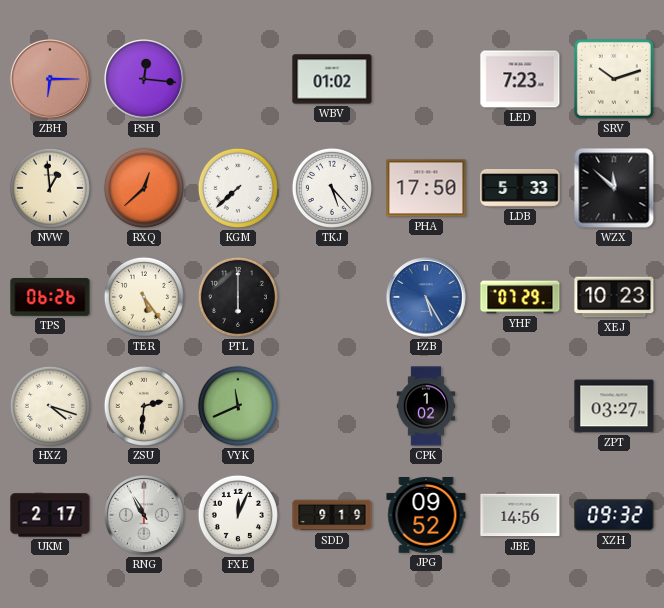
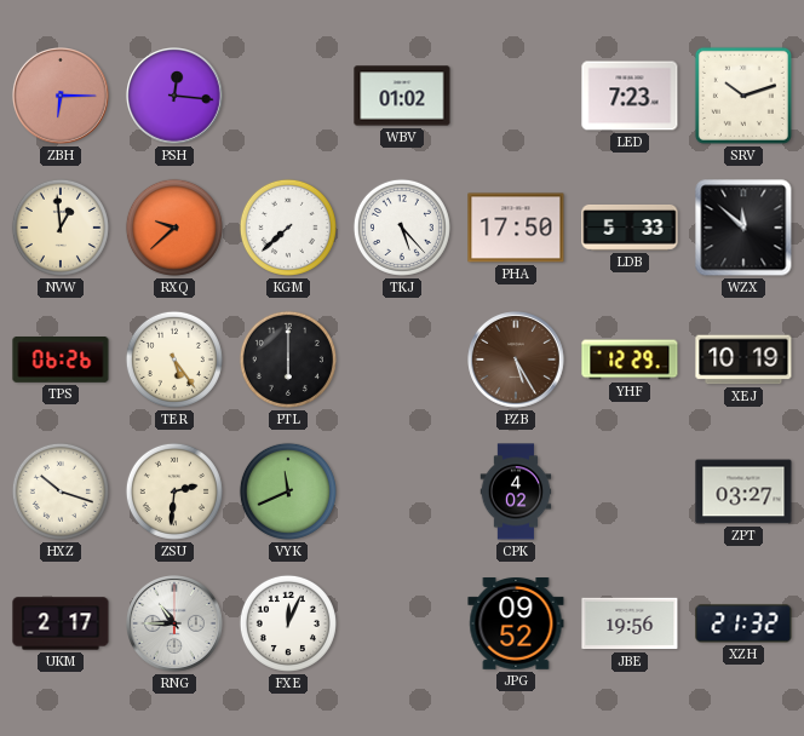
RXQ: 12:38 -> 9:38 (174, 228)
PZB dial: blue -> brown (517, 361)
YHF: 07:29 -> 12:29 (630, 360)
XEJ: 10:23 -> 10:19 (743, 360)
HXZ: 4:18 -> 10:18 (61, 491)
CPK: 1:02 -> 4:02 (516, 491)
RNG: 10:55 -> 10:45 (176, 625)
SDD: 9:19 -> none (332, 515)
JBE: 14:56 -> 19:56 (630, 623)
XZH: 09:32 -> 21:32 (743, 623)
